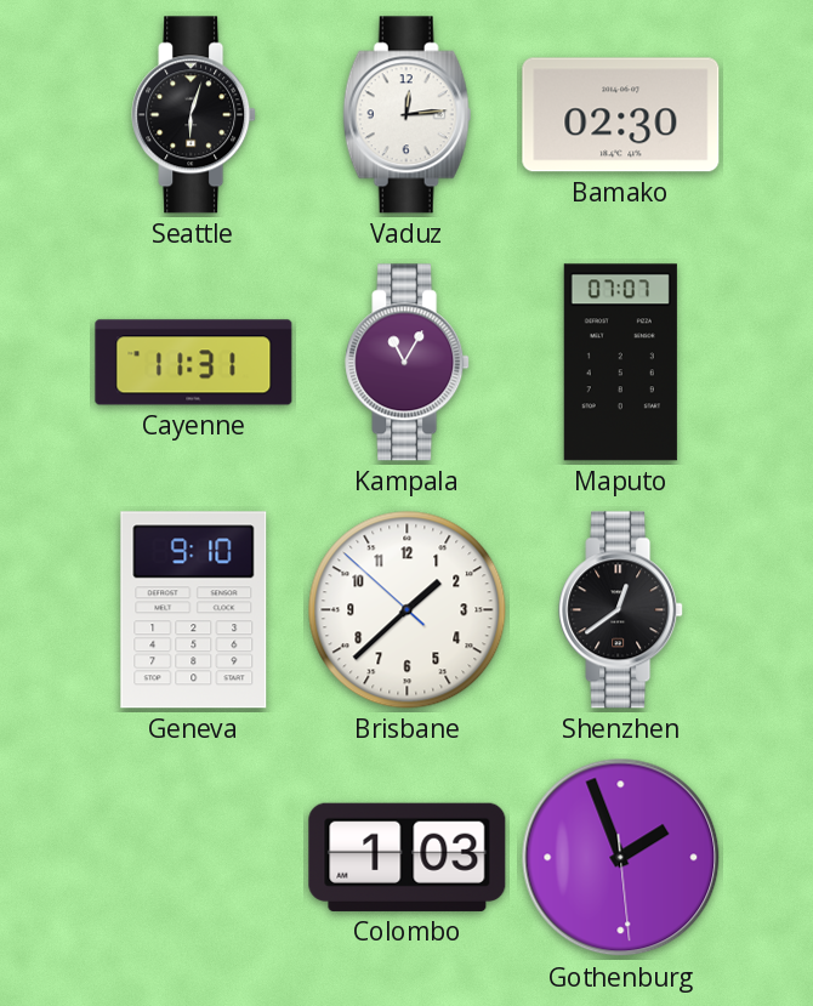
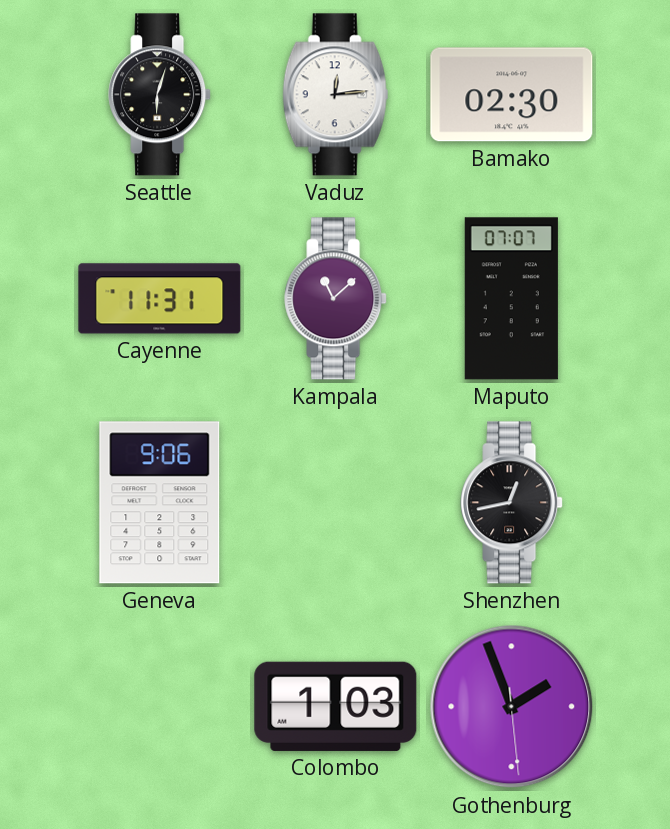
Kampala: 11:05 -> 11:08 (336, 299)
Geneva: 9:10 -> 9:06 (160, 503)
Brisbane: 1:37 -> none (408, 610)
Shenzhen: 12:39 -> 12:43 (512, 503)
